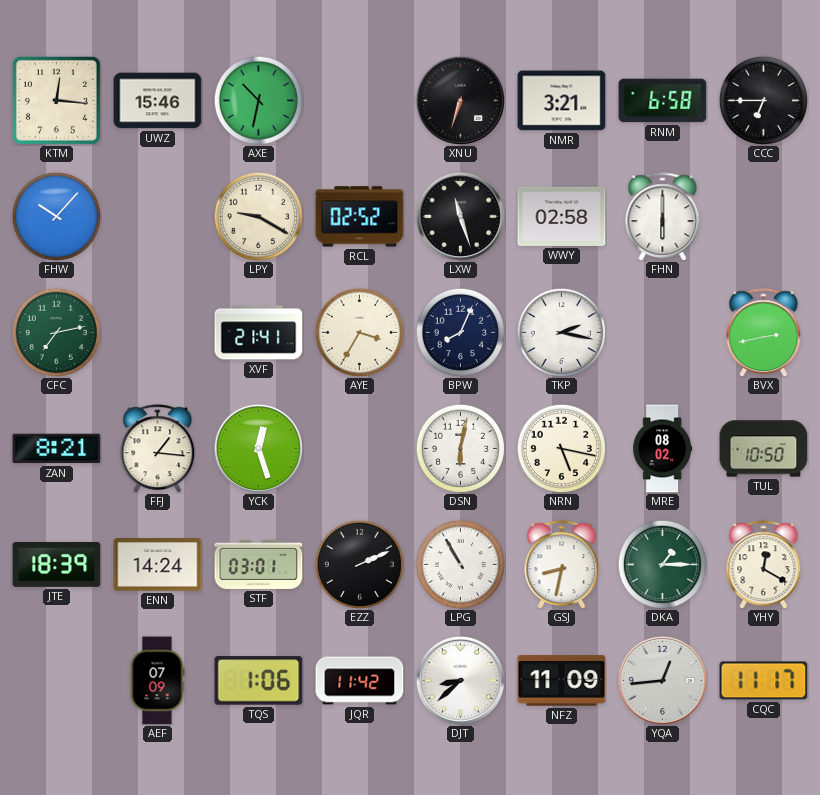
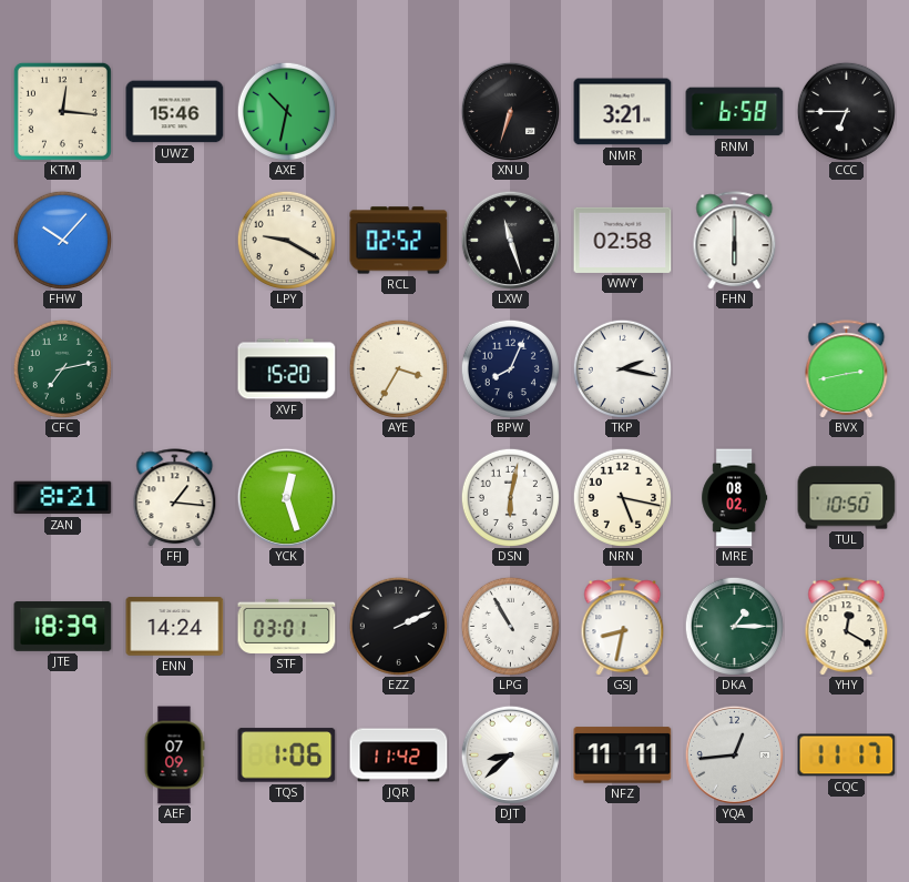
XVF: 21:41 -> 15:20 (287, 369)
NFZ: 11:09 -> 11:11 (623, 756)
